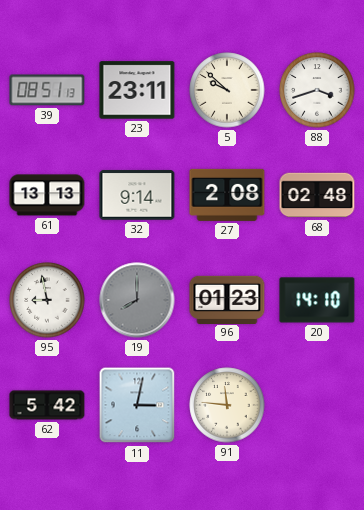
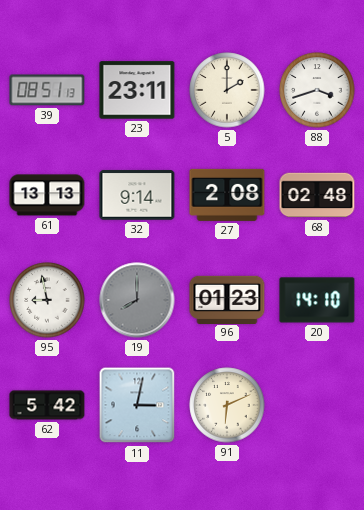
5: 9:52 -> 2:00 (227, 90)
91: 11:46 -> 6:11 (227, 405)
